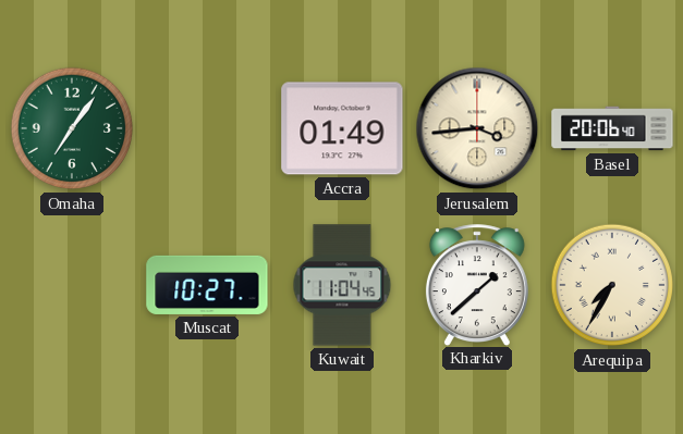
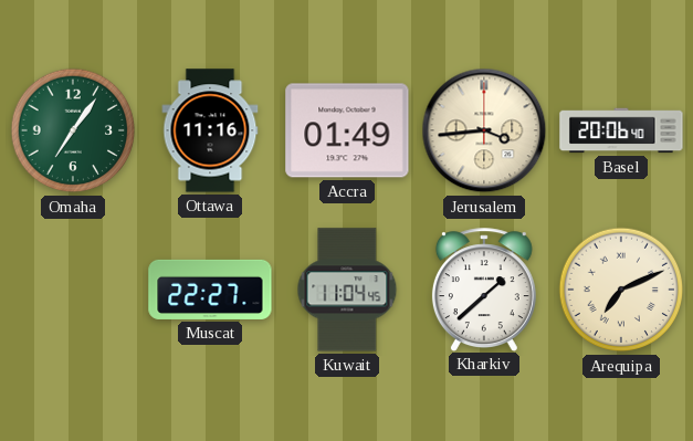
Ottawa: none -> 11:16 (210, 130)
Muscat: 10:27 -> 22:27 (210, 290)
Arequipa: 7:35 -> 7:11 (621, 290)
